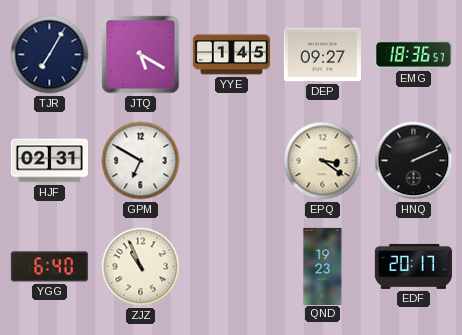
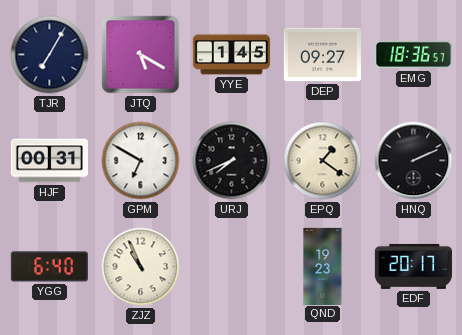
HJF: 02:31 -> 00:31 (49, 161)
URJ: none -> 7:41 (232, 161)
EPQ: 3:21 -> 1:21 (323, 161)
